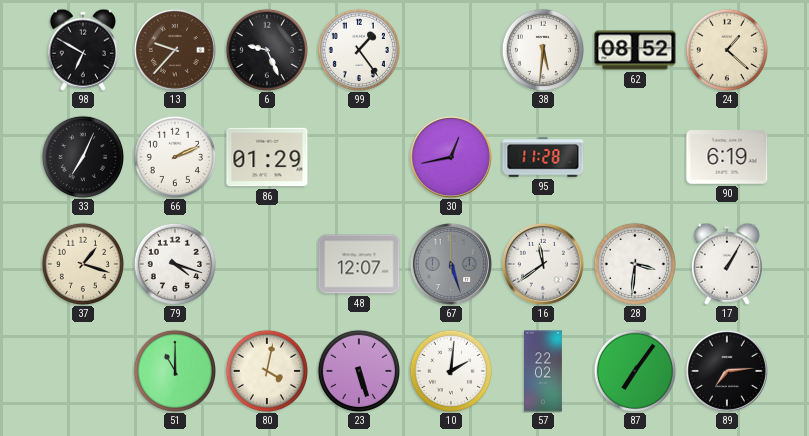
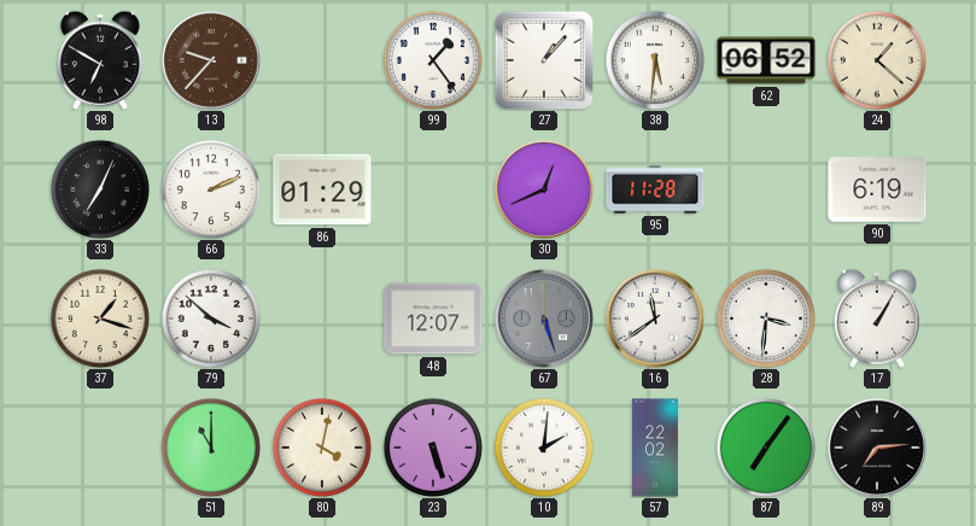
6: 9:26 -> none (266, 49)
27: none -> 1:07 (544, 60)
62: 08:52 -> 06:52 (766, 60)
30: 12:43 -> 12:41 (544, 189)
79: 4:18 -> 3:52 (210, 317)
